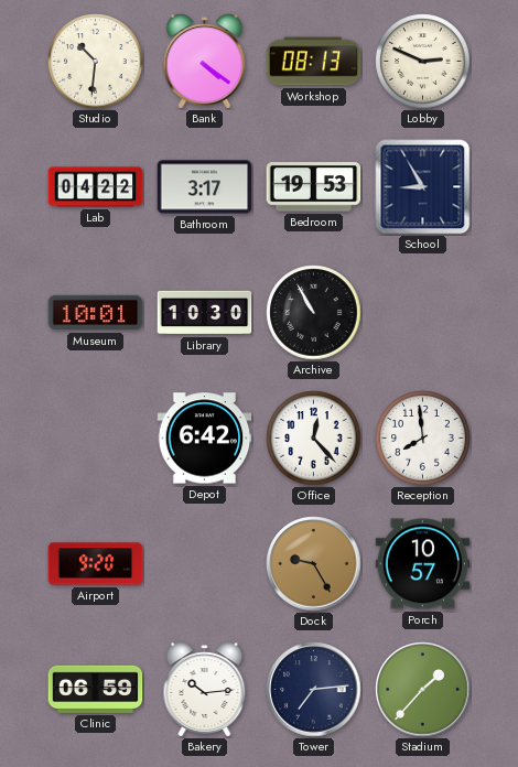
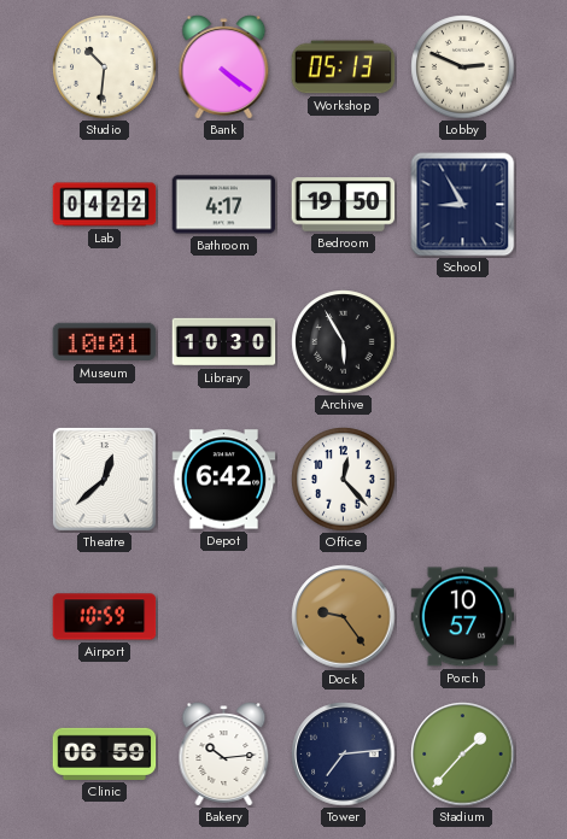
Workshop: 08:13 -> 05:13 (344, 68)
Bathroom: 3:17 -> 4:17 (224, 205)
Bedroom: 19:53 -> 19:50 (344, 205)
Archive: 10:55 -> 5:55 (344, 342)
Theatre: none -> 12:38 (104, 479)
Reception: 7:59 -> none (423, 439)
Airport: 9:20 -> 10:59 (105, 617)
Dock: 9:25 -> 9:24 (344, 617)
